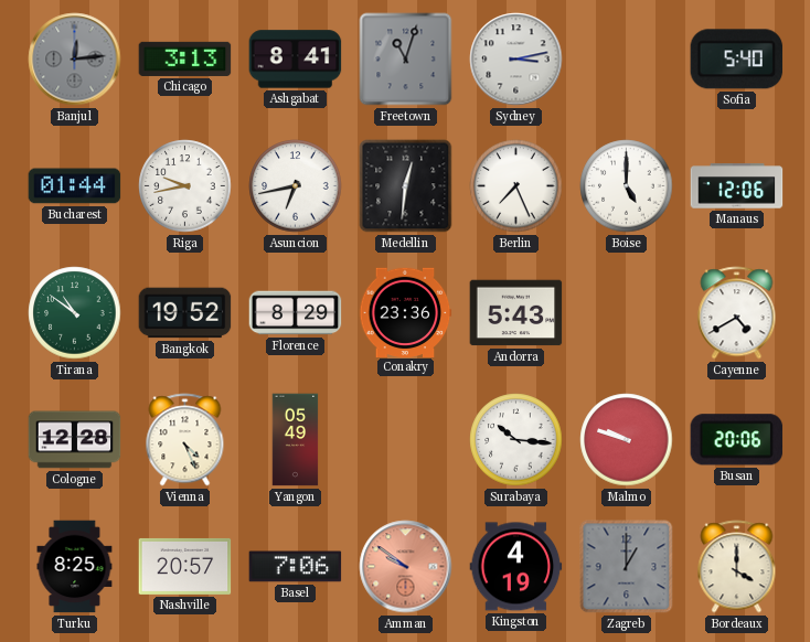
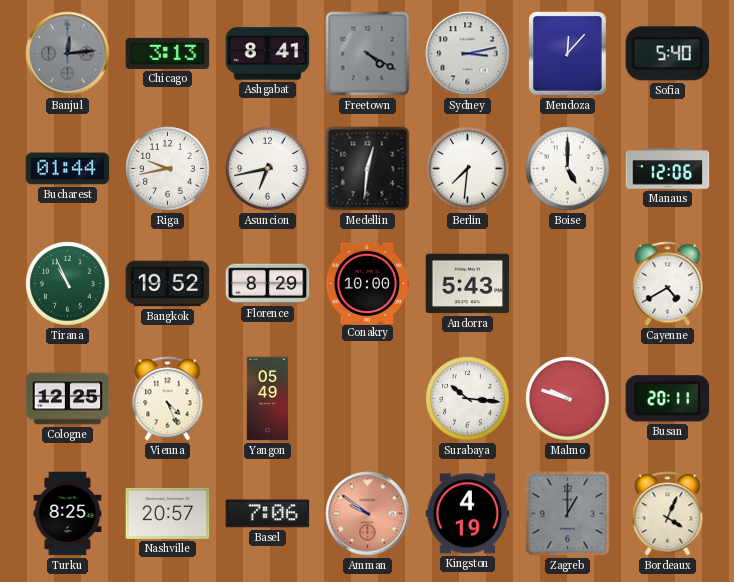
Freetown: 11:03 -> 4:20 (368, 54)
Mendoza: none -> 12:07 (568, 54)
Berlin: 7:26 -> 7:31 (468, 169)
Tirana: 10:51 -> 10:56 (68, 284)
Conakry: 23:36 -> 10:00 (367, 283)
Cologne: 12:28 -> 12:25 (68, 399)
Busan: 20:06 -> 20:11 (668, 399)
Bordeaux: 4:00 -> 4:04 (668, 514)
